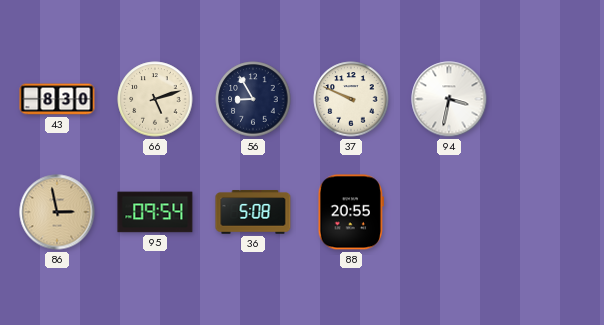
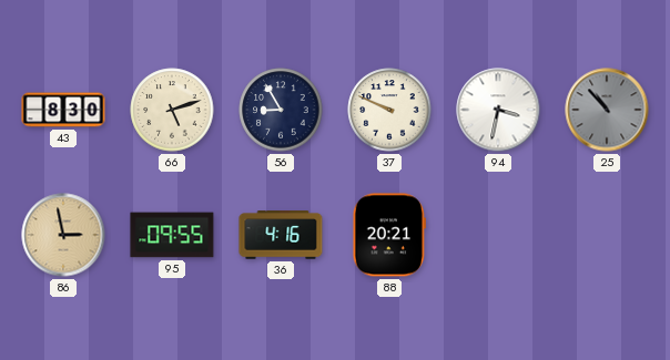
25: none -> 10:53 (607, 110)
95: 09:54 -> 09:55 (172, 235)
36: 5:08 -> 4:16 (281, 235)
88: 20:55 -> 20:21 (389, 235)
